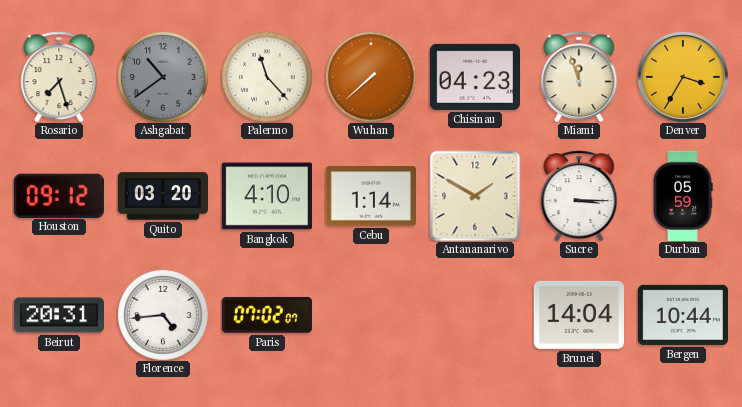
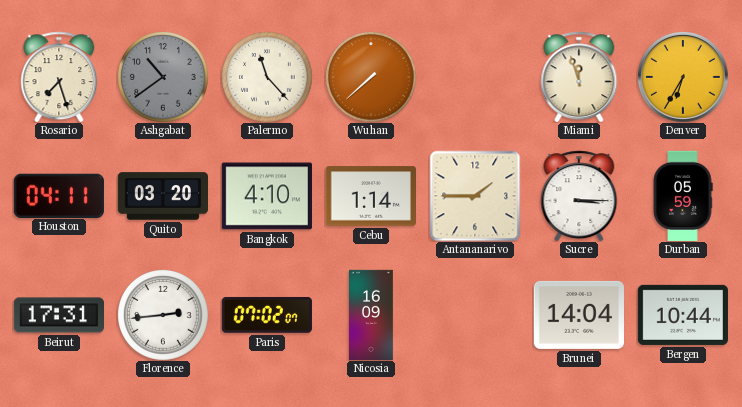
Chisinau: 04:23 -> none (474, 77)
Denver: 3:35 -> 6:35 (683, 77)
Houston: 09:12 -> 04:11 (59, 195)
Antananarivo: 1:50 -> 1:45 (475, 196)
Beirut: 20:31 -> 17:31 (58, 315)
Florence: 4:44 -> 2:44 (163, 315)
Nicosia: none -> 16:09 (372, 315)
